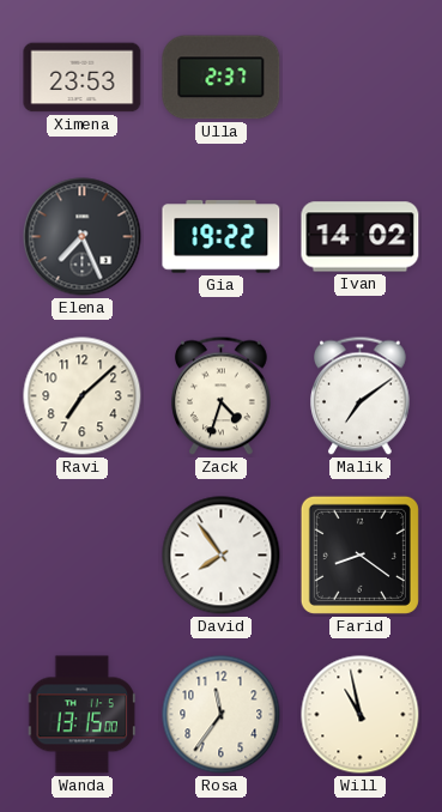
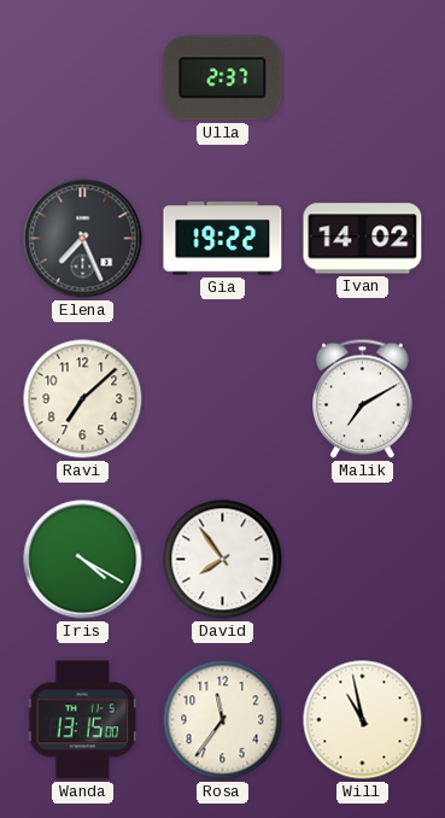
Ximena: 23:53 -> none (83, 78)
Zack: 4:33 -> none (222, 396)
Malik: 7:09 -> 7:10 (363, 399)
Iris: none -> 4:20 (83, 560)
Farid: 8:21 -> none (359, 555)
